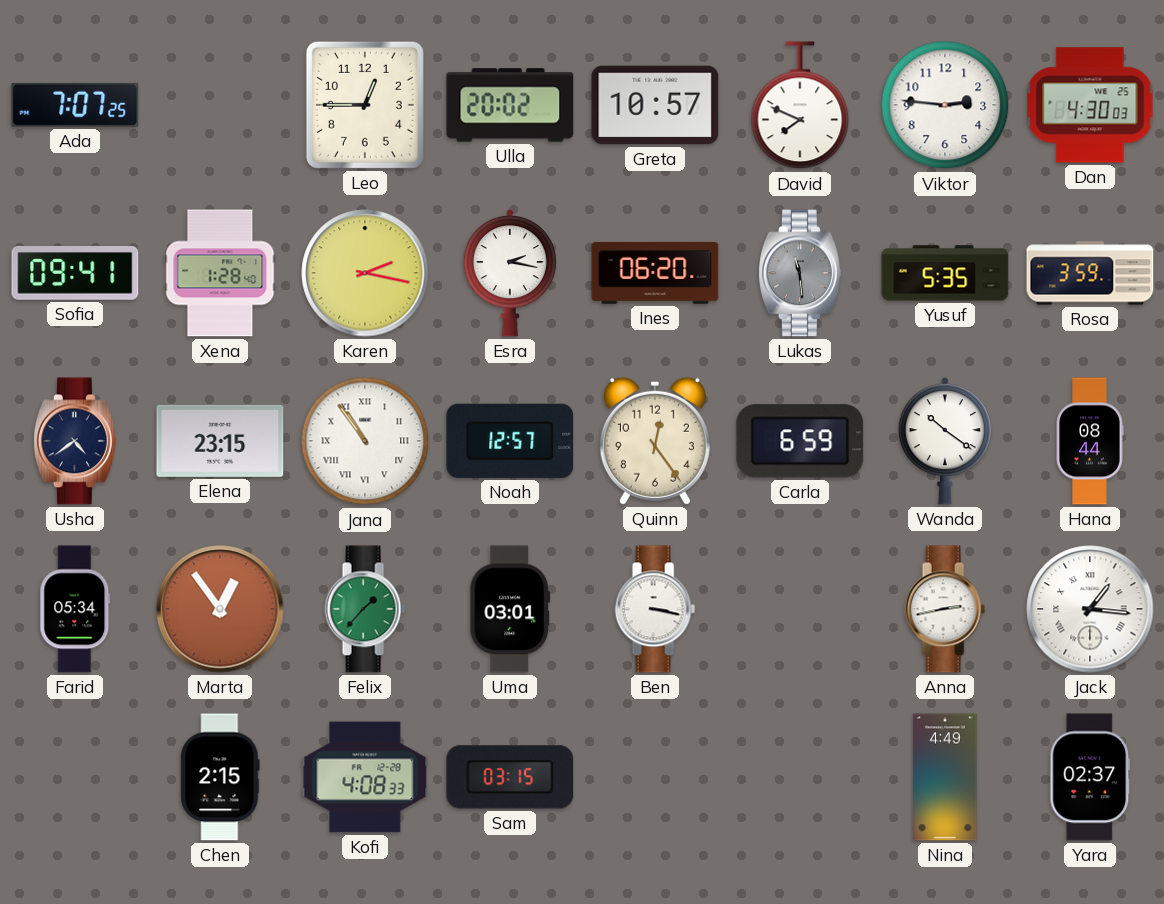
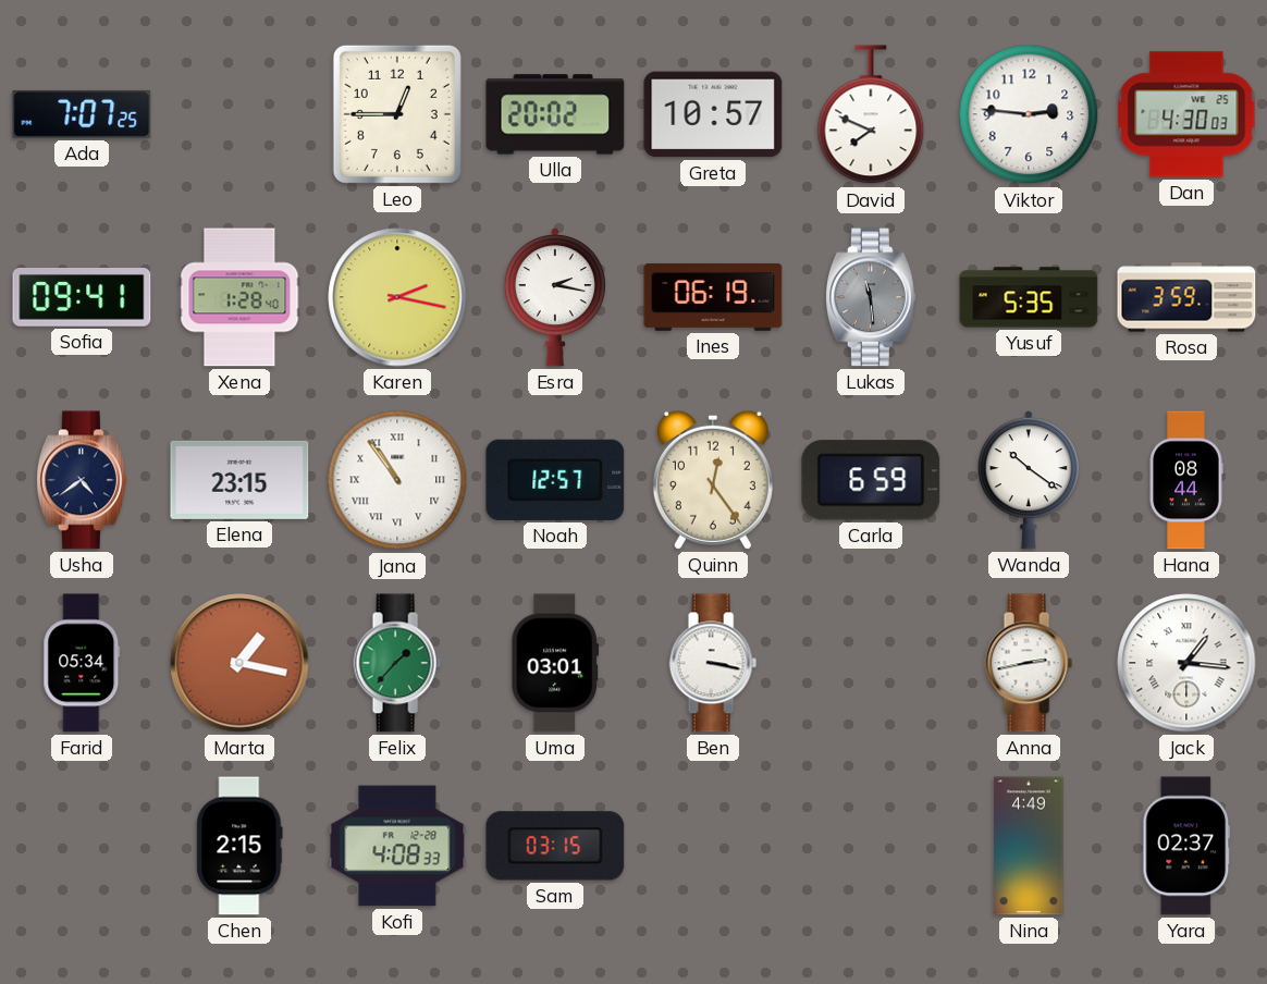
Ines: 06:20 -> 06:19 (713, 297)
Marta: 12:54 -> 1:17 (239, 663)
